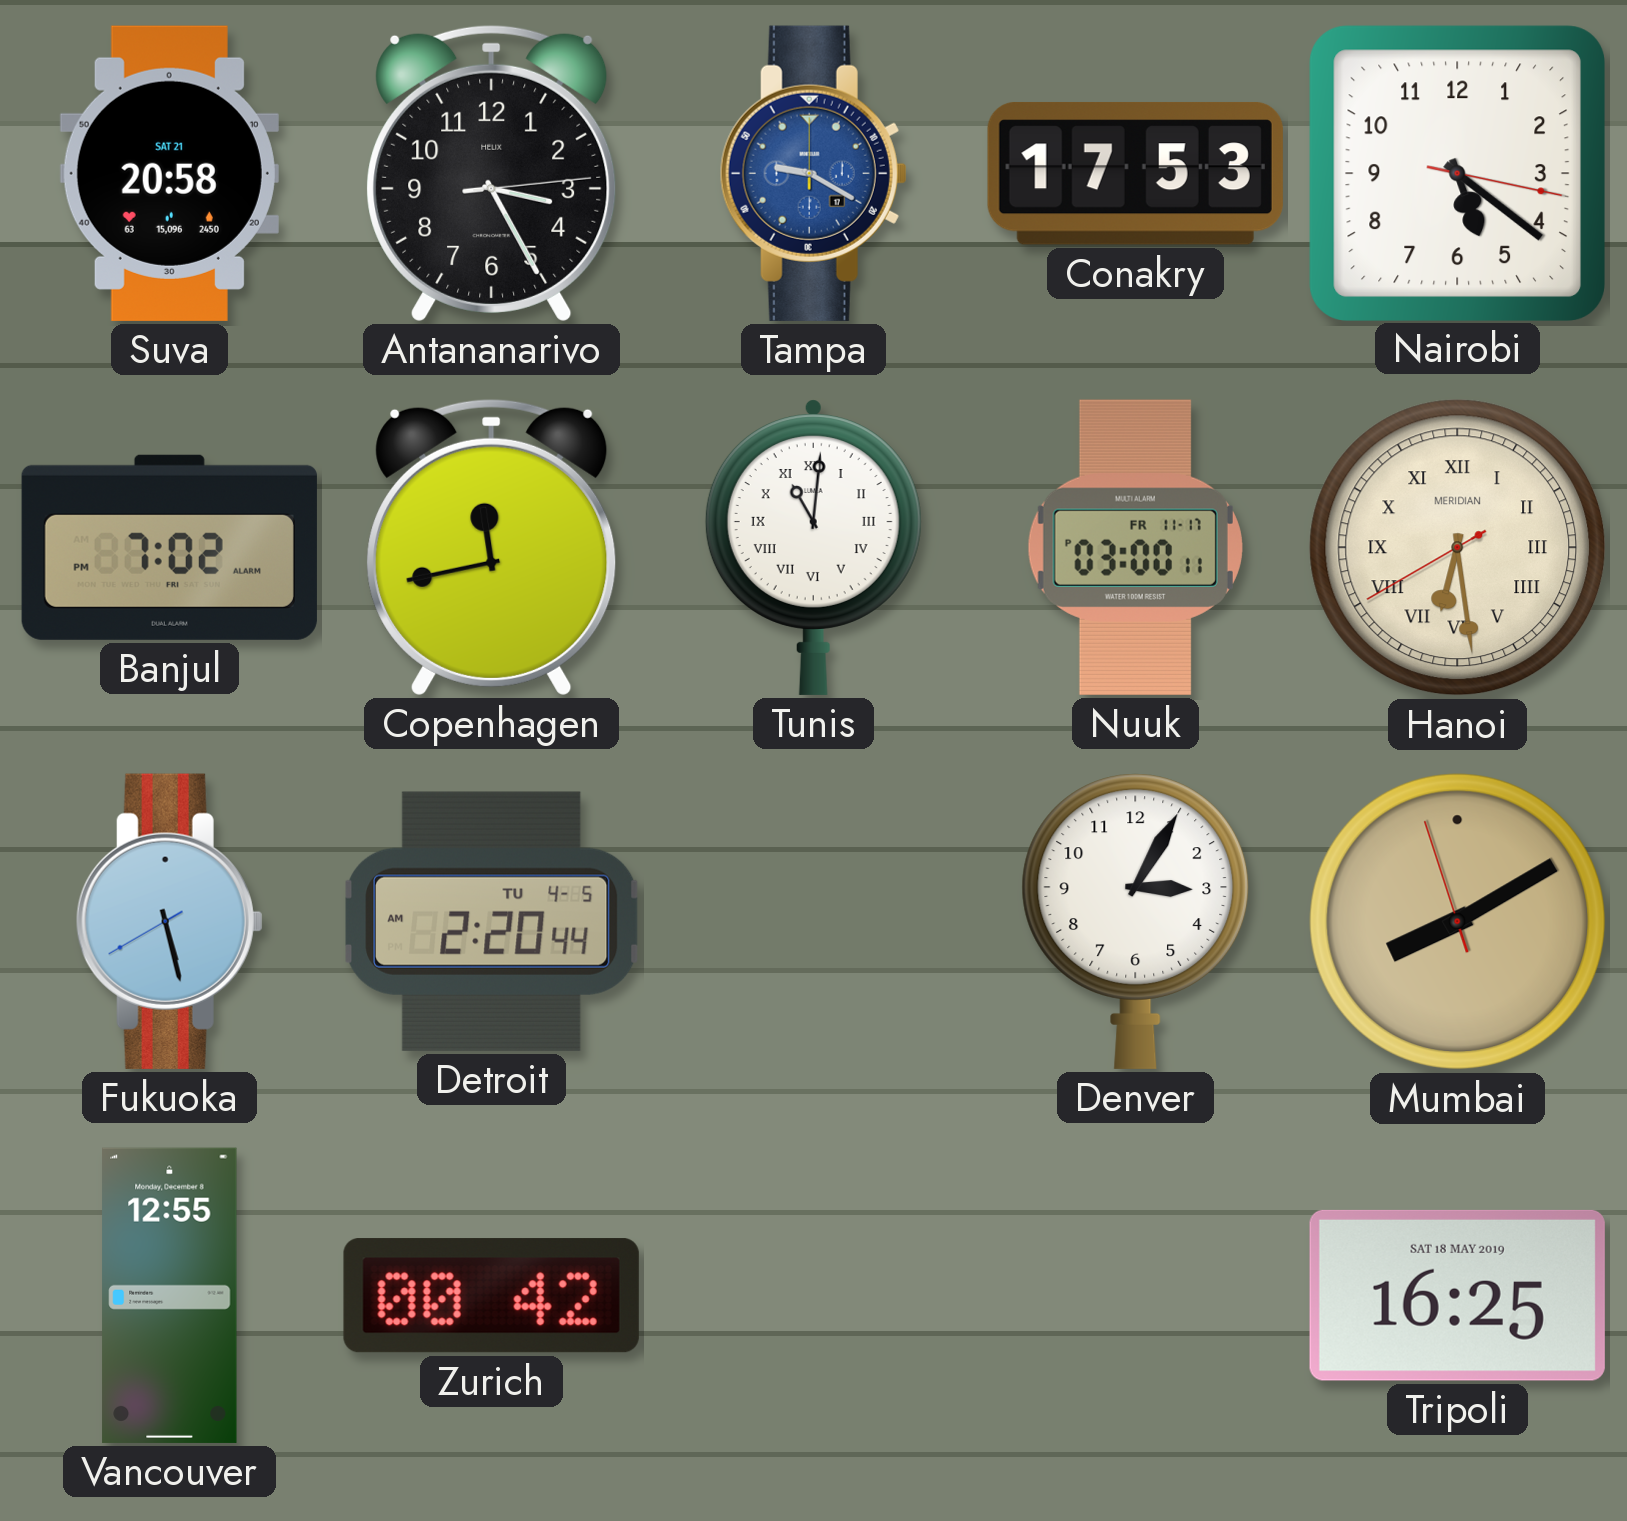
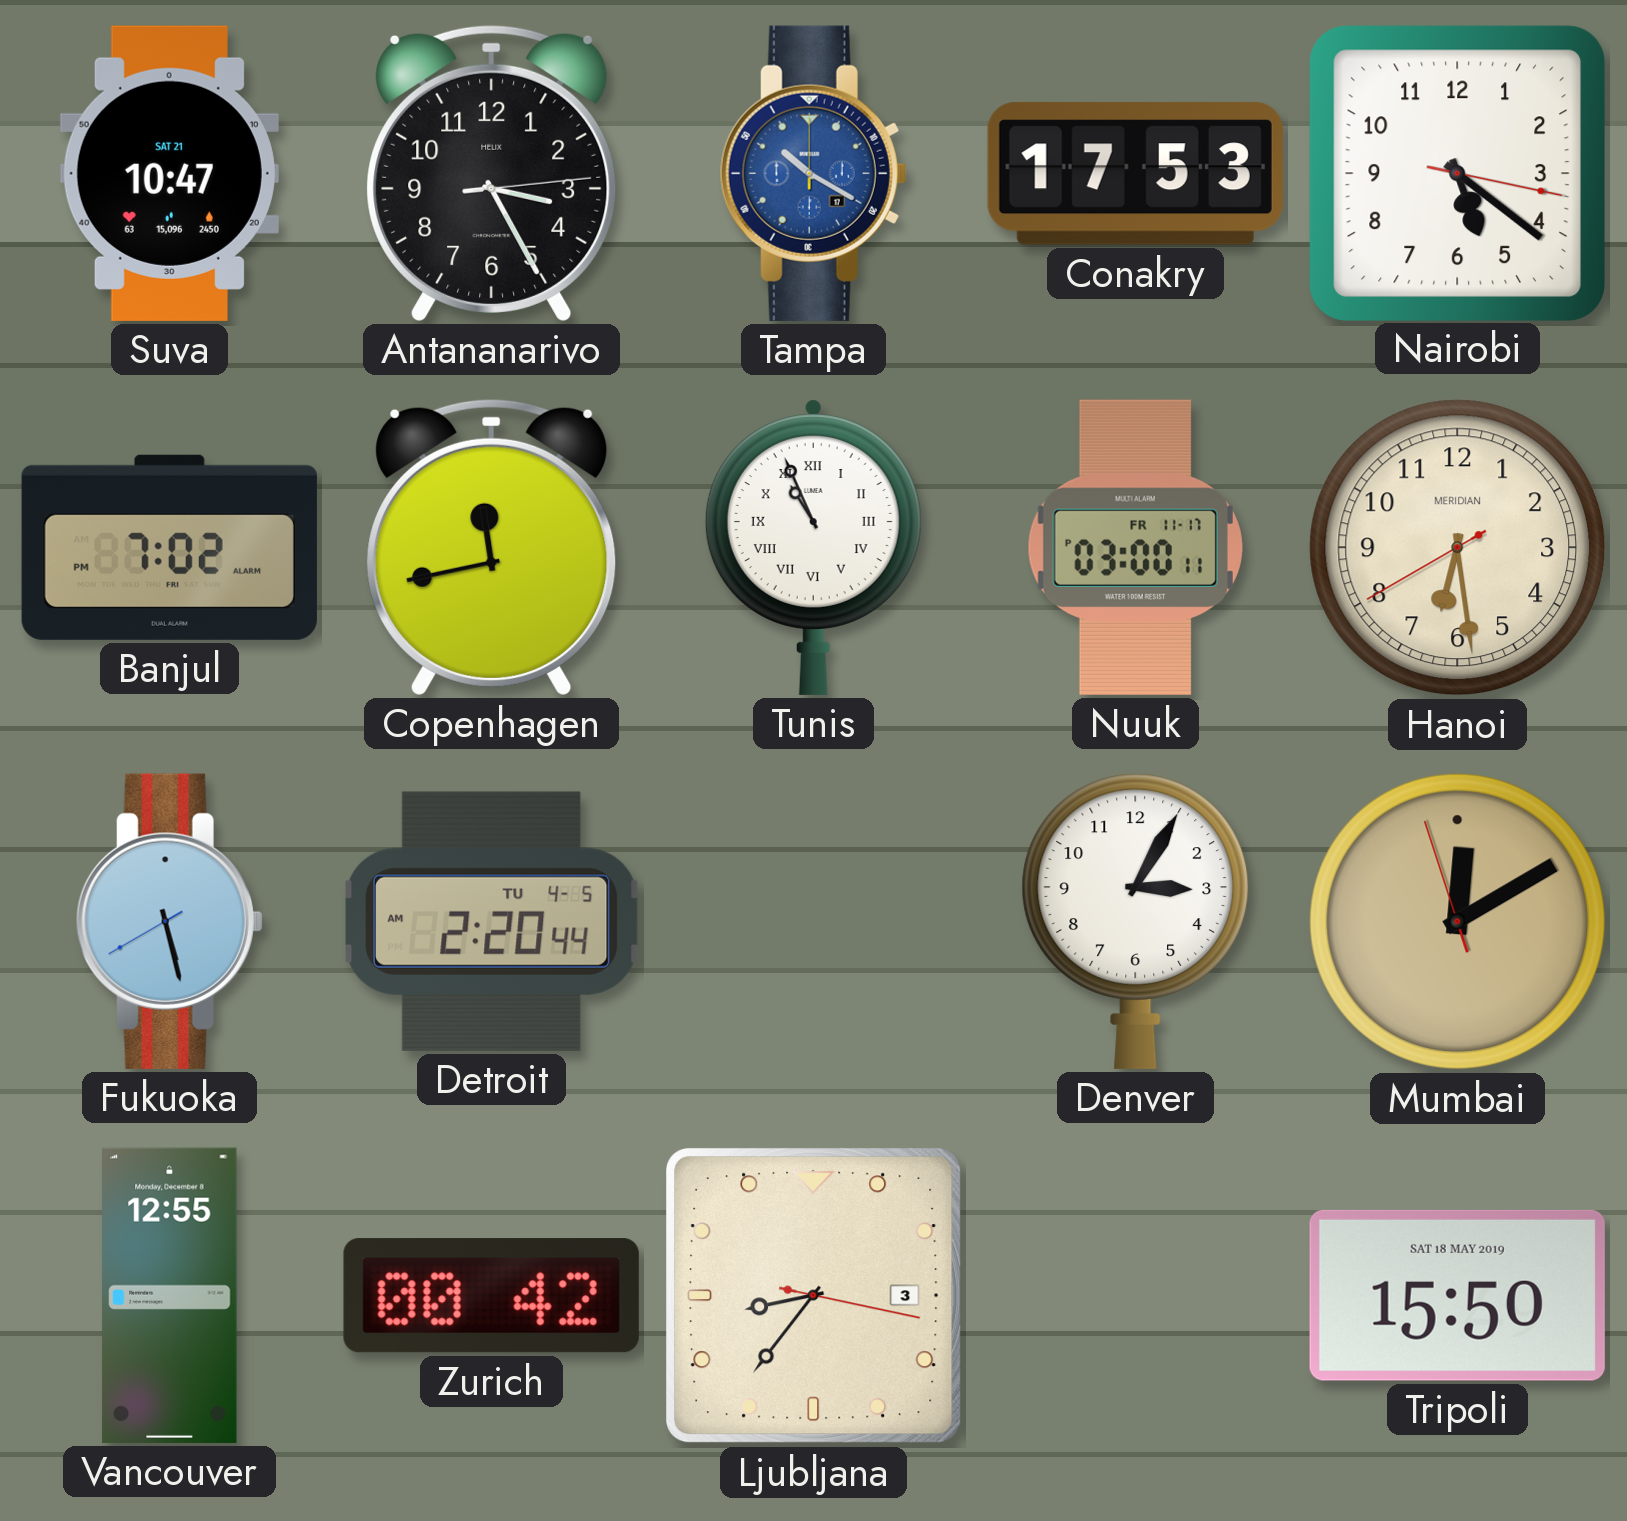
Suva: 20:58 -> 10:47 (169, 173)
Tampa: 9:20 -> 10:20 (813, 173)
Tunis: 11:01 -> 10:56 (813, 547)
Hanoi numerals: Roman -> Arabic (1458, 548)
Mumbai: 8:09 -> 12:09 (1458, 922)
Ljubljana: none -> 8:36 (814, 1296)
Tripoli: 16:25 -> 15:50 (1457, 1295)
